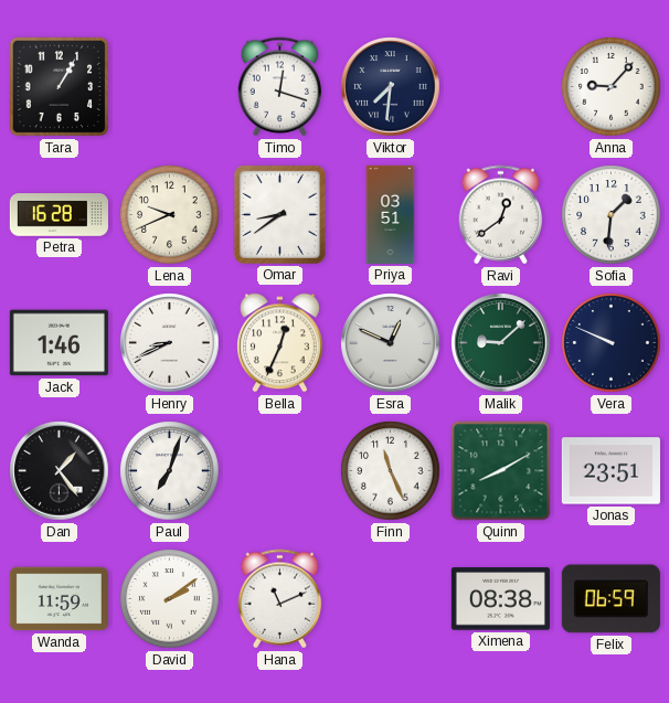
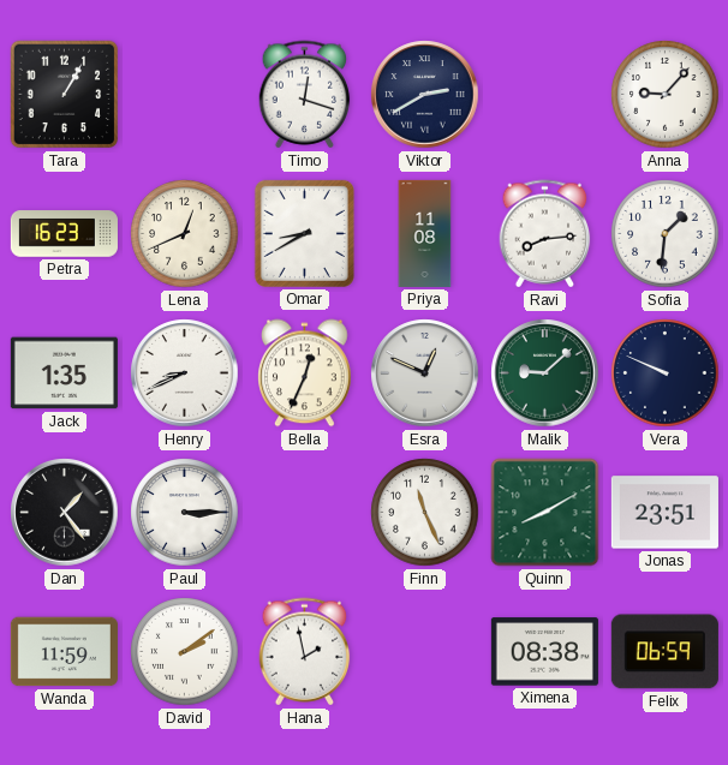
Viktor: 7:31 -> 2:40 (425, 95)
Petra: 16:28 -> 16:23 (64, 234)
Lena: 9:41 -> 12:41 (185, 234)
Omar: 8:39 -> 8:40 (304, 233)
Priya: 03:51 -> 11:08 (425, 233)
Ravi: 12:39 -> 8:14 (545, 234)
Jack: 1:46 -> 1:35 (64, 373)
Paul: 7:03 -> 3:15 (185, 513)
Hana: 11:11 -> 1:58 (305, 652)
